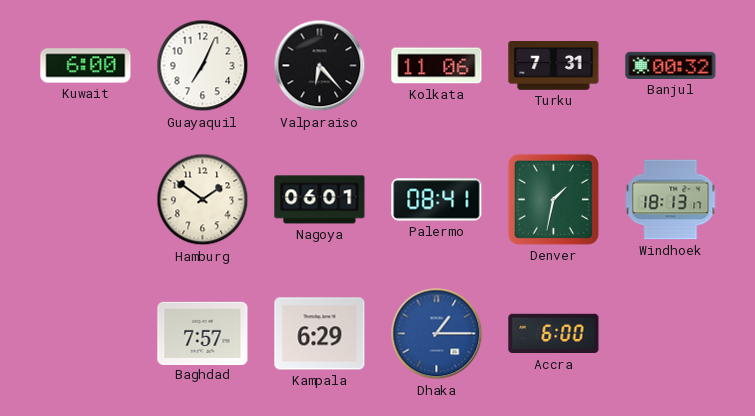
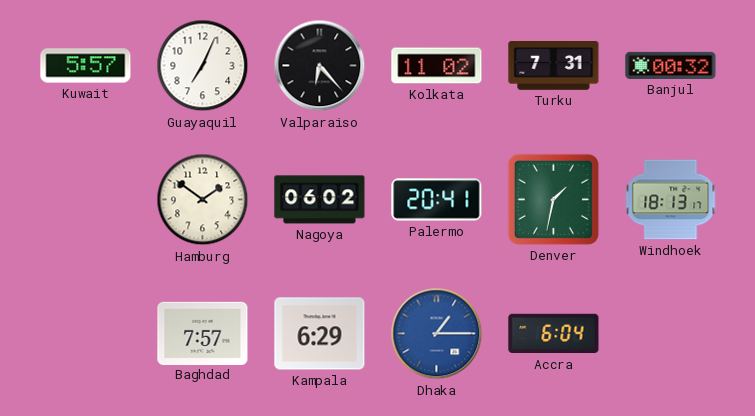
Kuwait: 6:00 -> 5:57 (86, 66)
Kolkata: 11:06 -> 11:02 (437, 66)
Nagoya: 06:01 -> 06:02 (320, 200)
Palermo: 08:41 -> 20:41 (437, 200)
Accra: 6:00 -> 6:04 (554, 334)
